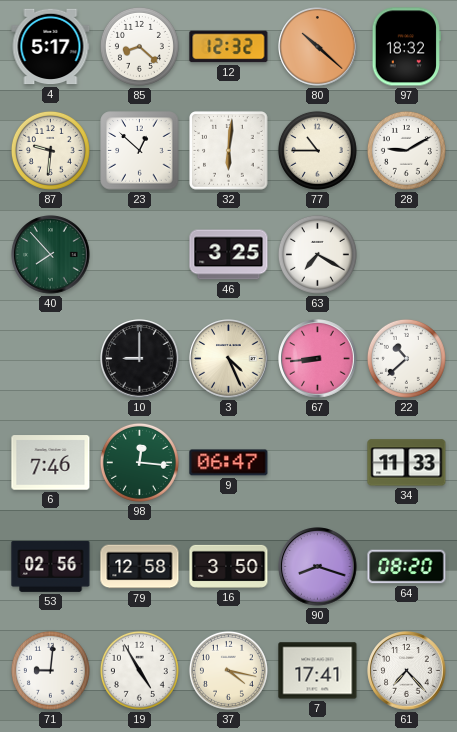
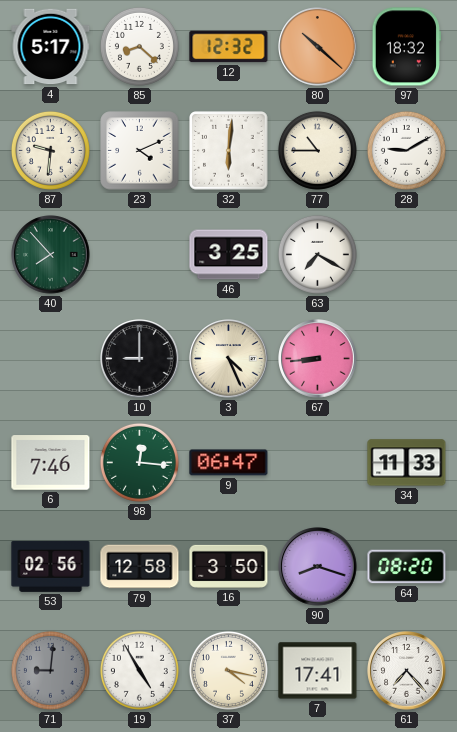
23: 12:52 -> 4:11 (140, 151)
22: 10:38 -> none (406, 358)
71 dial: white -> grey (50, 670)
